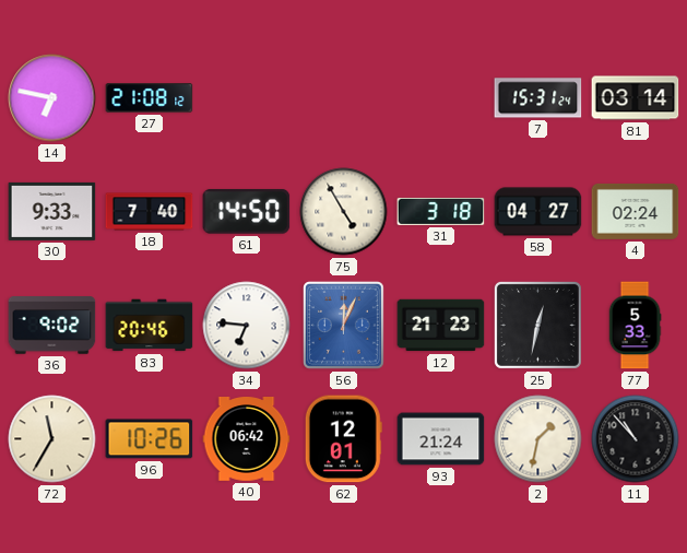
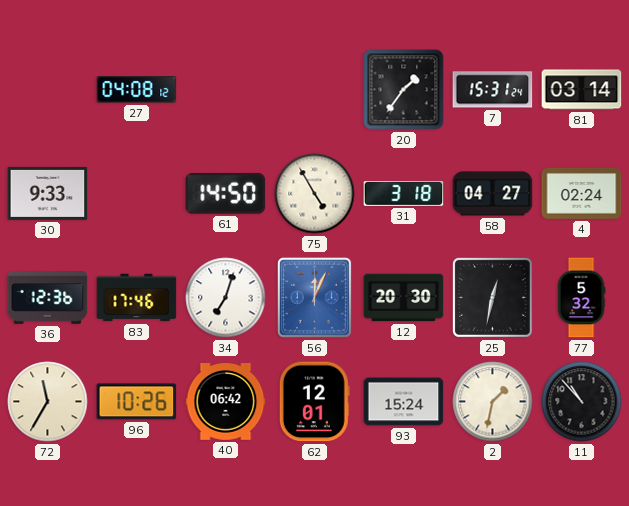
14: 6:47 -> none (52, 98)
27: 21:08 -> 04:08 (137, 90)
20: none -> 1:36 (404, 90)
18: 7:40 -> none (150, 212)
36: 9:02 -> 12:36 (48, 298)
83: 20:46 -> 17:46 (137, 298)
34: 6:46 -> 7:03 (226, 298)
12: 21:23 -> 20:30 (404, 298)
77: 5:33 -> 5:32 (581, 298)
93: 21:24 -> 15:24 (404, 402)
